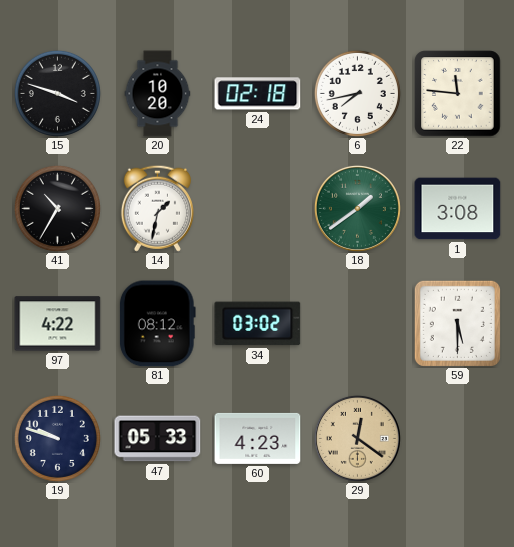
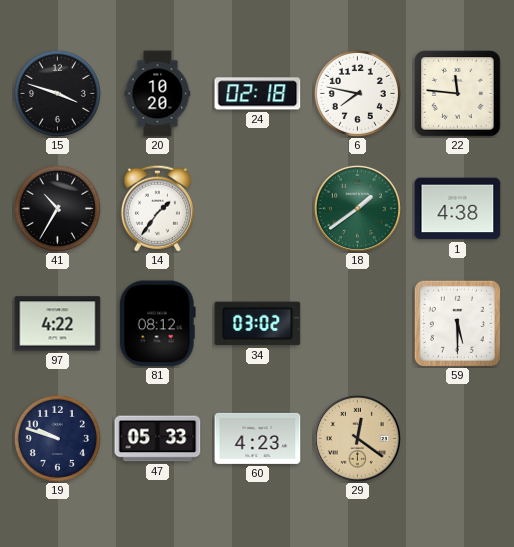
6: 7:43 -> 7:47 (357, 93)
14: 1:32 -> 1:36 (157, 208)
1: 3:08 -> 4:38 (458, 209)
